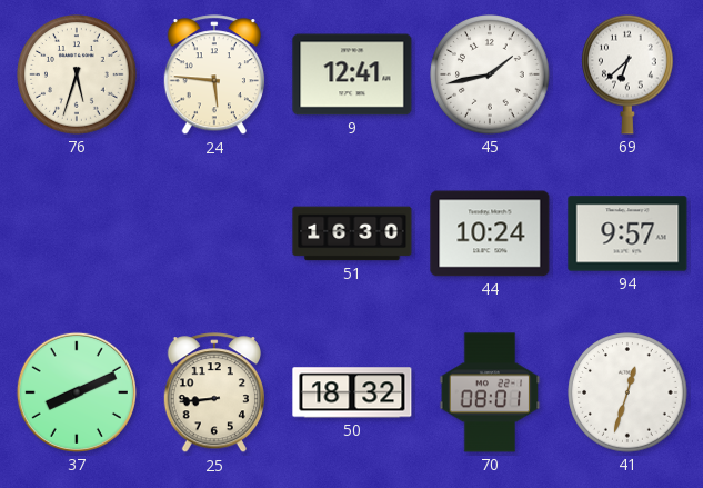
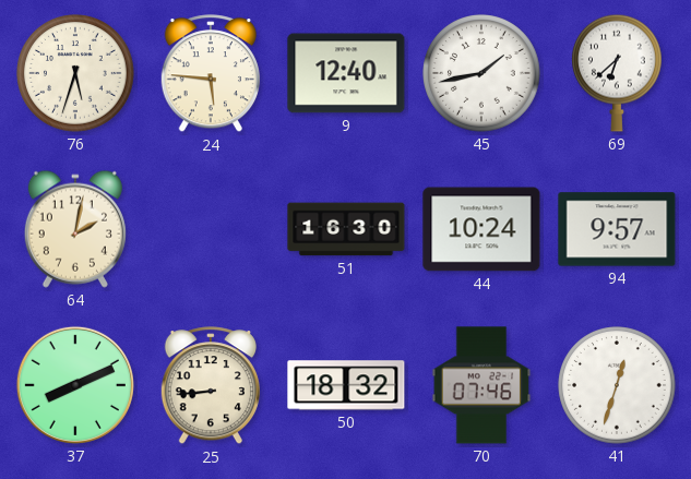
9: 12:41 -> 12:40 (346, 73)
64: none -> 2:02 (75, 229)
70: 08:01 -> 07:46 (481, 385)
